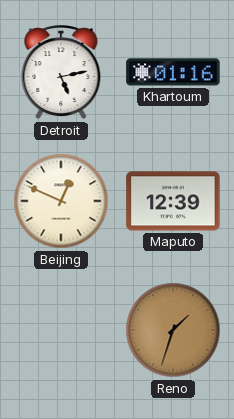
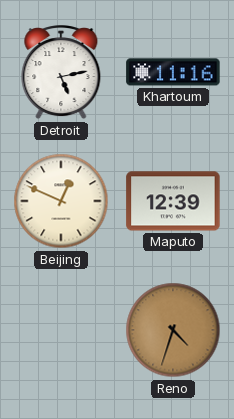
Khartoum: 01:16 -> 11:16 (173, 72)
Reno: 1:33 -> 4:33 (173, 330)
